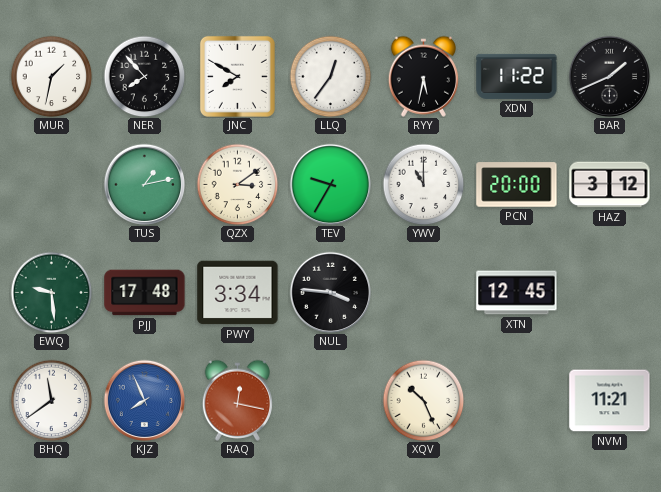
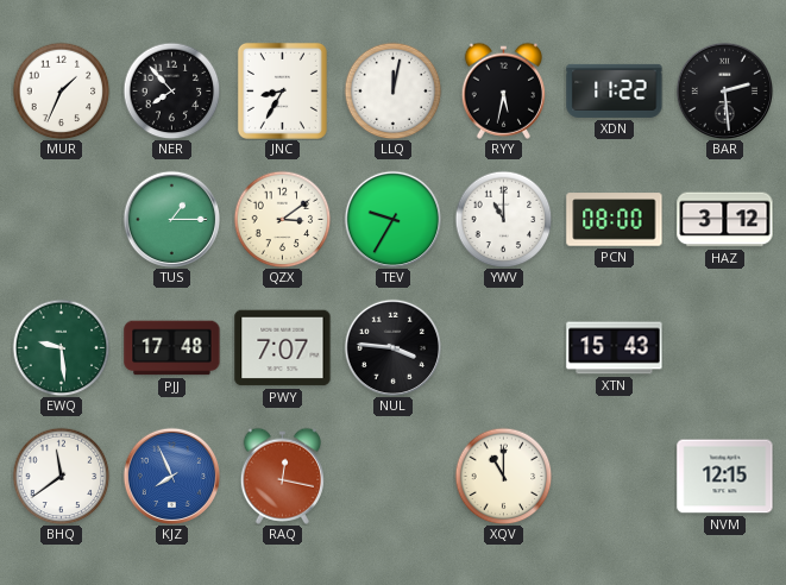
MUR: 1:32 -> 1:34 (61, 90)
JNC: 7:50 -> 8:35 (282, 90)
LLQ: 12:36 -> 12:02 (392, 90)
BAR: 1:41 -> 2:29 (724, 90)
TUS: 1:13 -> 1:15 (171, 219)
PCN: 20:00 -> 08:00 (615, 220)
PWY: 3:34 -> 7:07 (283, 348)
XTN: 12:45 -> 15:43 (615, 348)
XQV: 10:26 -> 11:00 (503, 476)
NVM: 11:21 -> 12:15 (725, 477)
